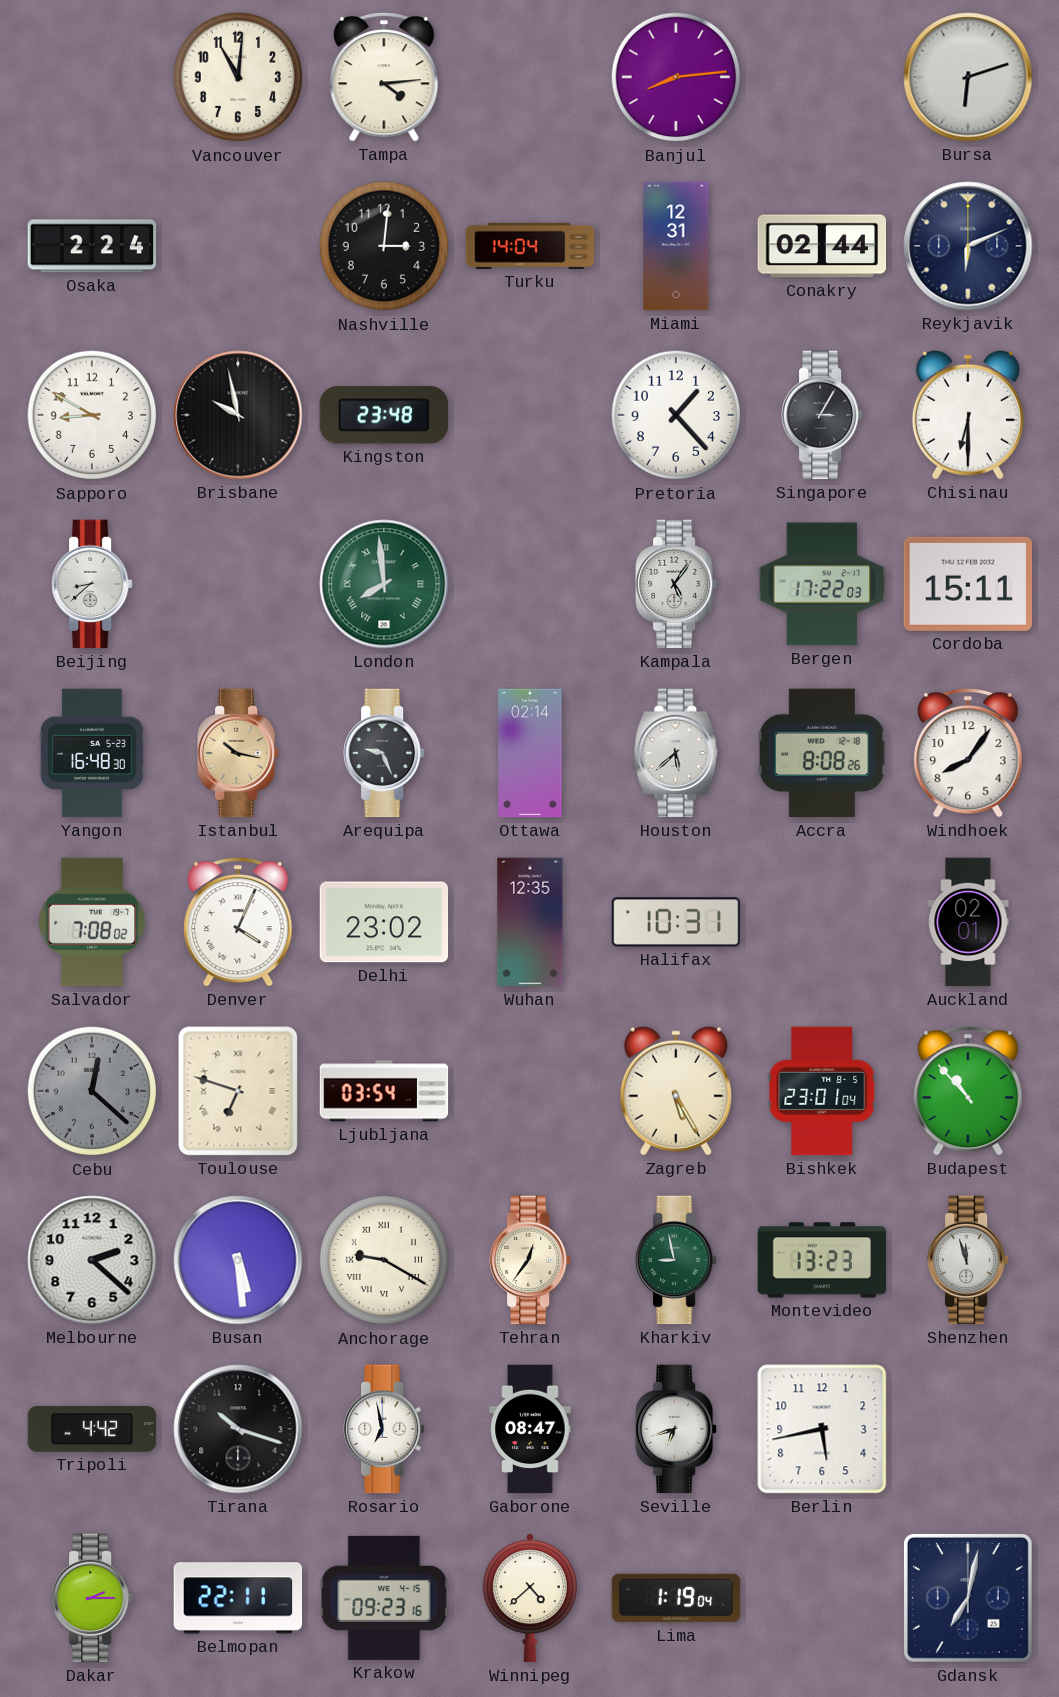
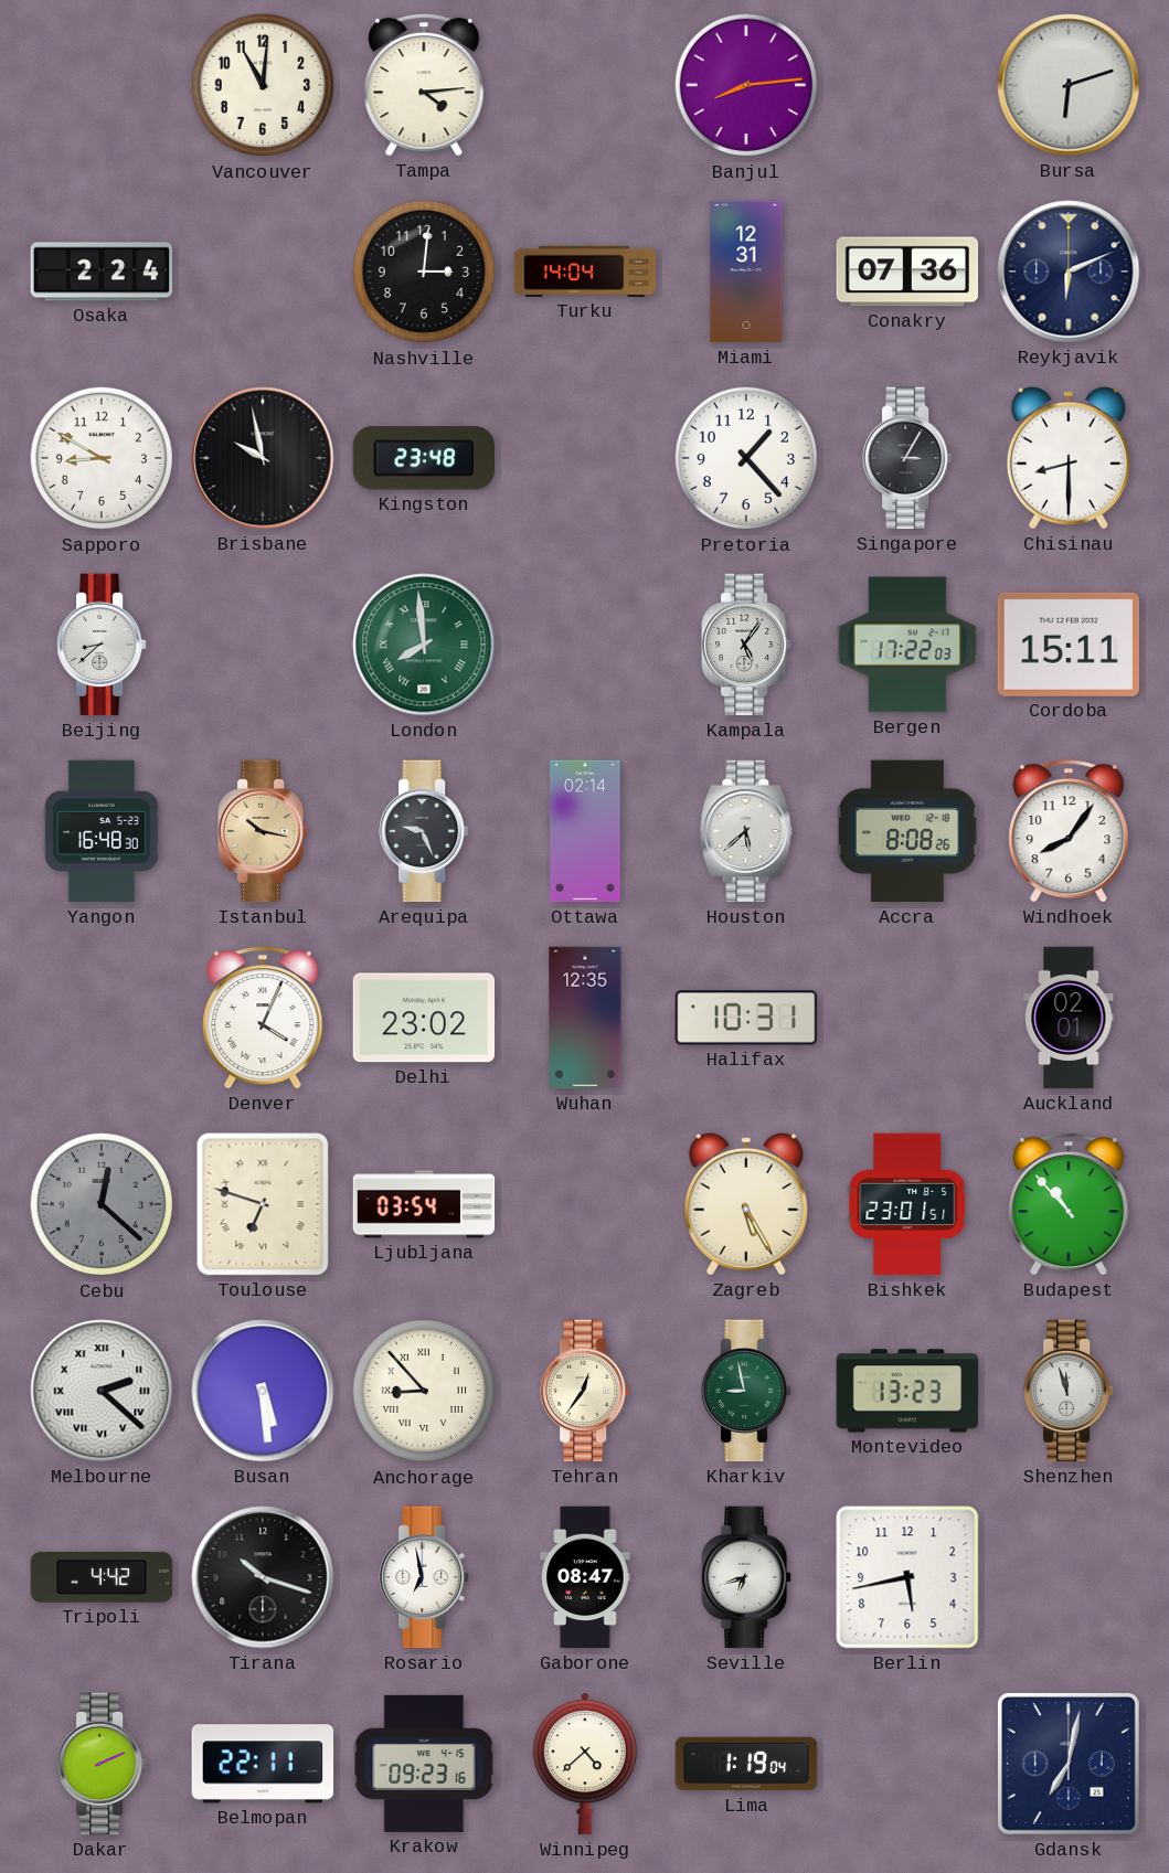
Conakry: 02:44 -> 07:36 (907, 272)
Chisinau: 6:30 -> 8:30 (1069, 458)
Salvador: 7:08 -> none (92, 922)
Bishkek: 23:01:04 -> 23:01:51 (907, 1204)
Melbourne numerals: Arabic -> Roman (102, 1391)
Anchorage: 9:20 -> 8:53 (424, 1391)
Dakar: 2:15 -> 2:11 (103, 1764)
